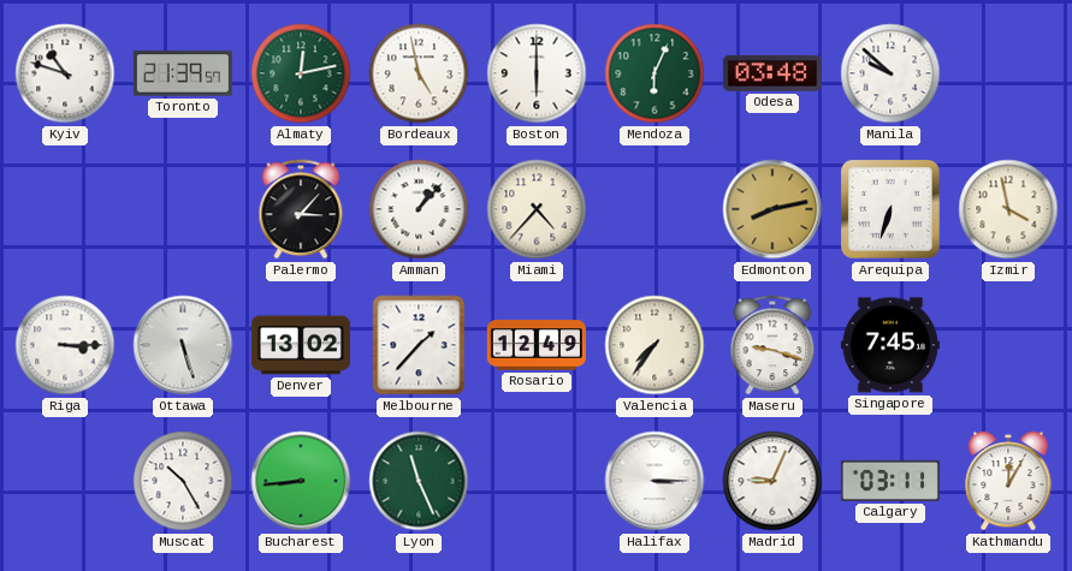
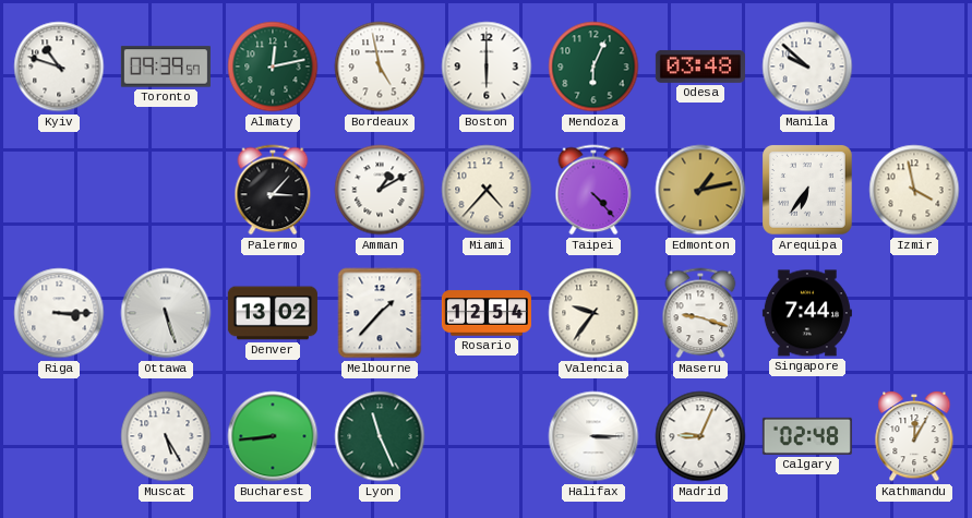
Toronto: 21:39 -> 09:39 (166, 67)
Amman: 1:07 -> 1:10 (380, 190)
Taipei: none -> 4:23 (593, 190)
Edmonton: 8:13 -> 1:13 (700, 190)
Arequipa: 6:33 -> 6:36 (808, 191)
Rosario: 12:49 -> 12:54 (487, 313)
Valencia: 7:36 -> 9:36 (593, 313)
Singapore: 7:45 -> 7:44 (807, 313)
Muscat: 10:25 -> 5:25 (166, 436)
Calgary: 03:11 -> 02:48 (807, 436)
